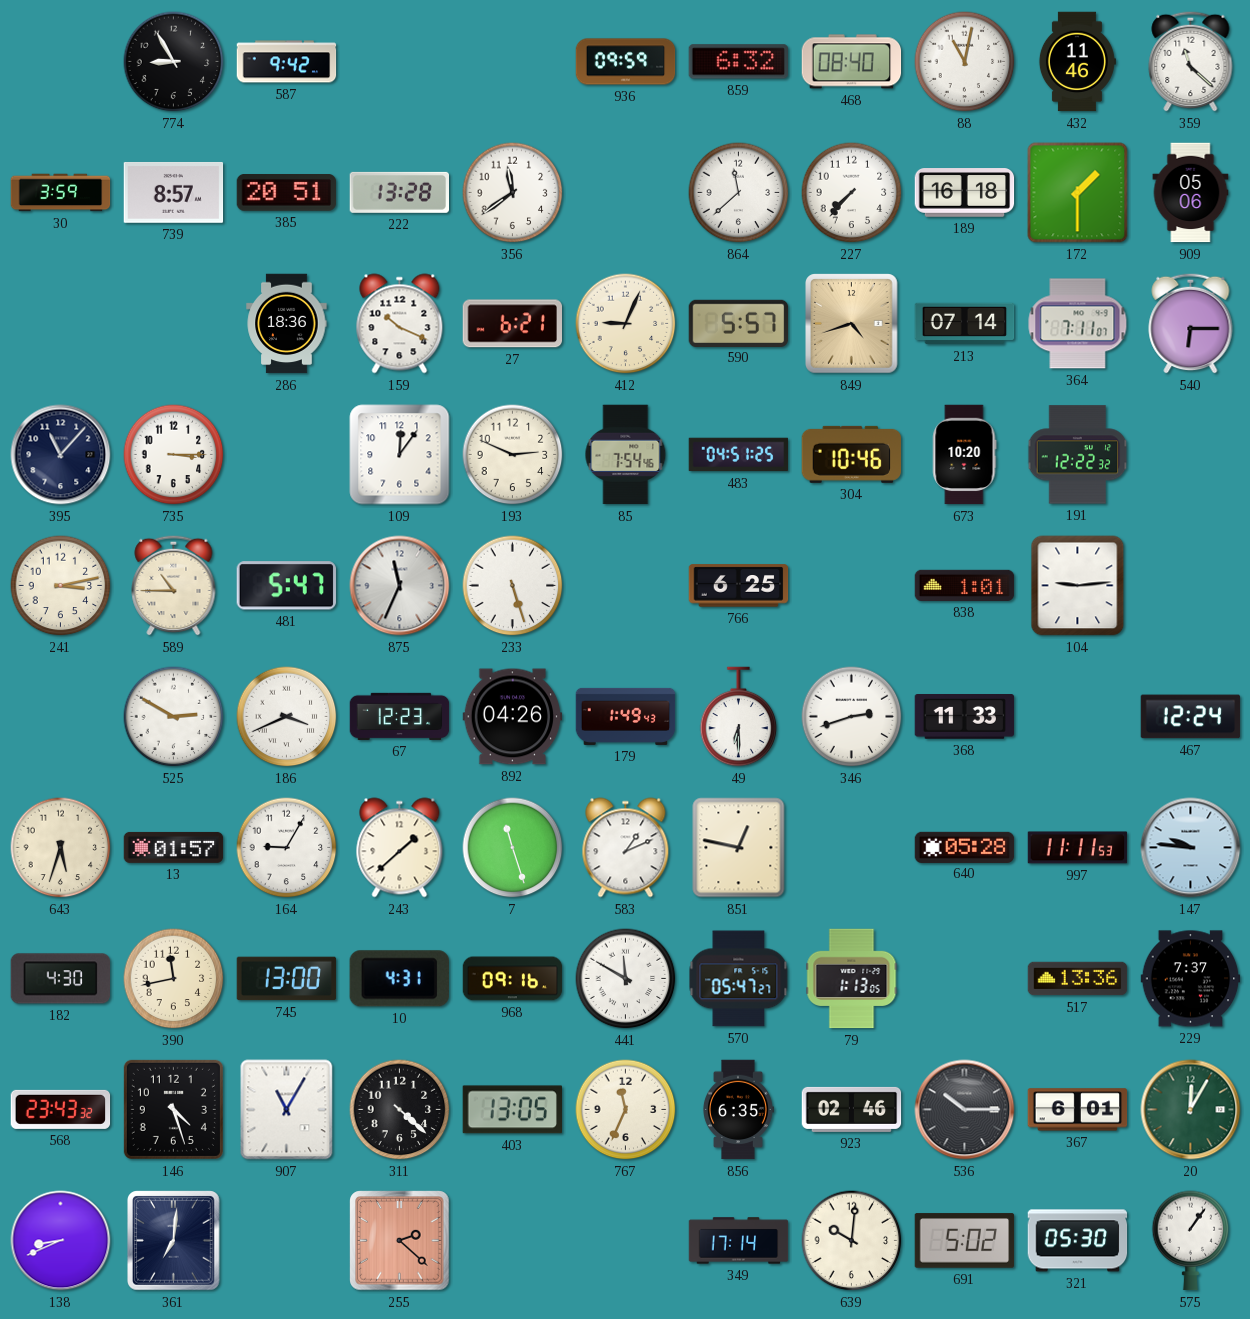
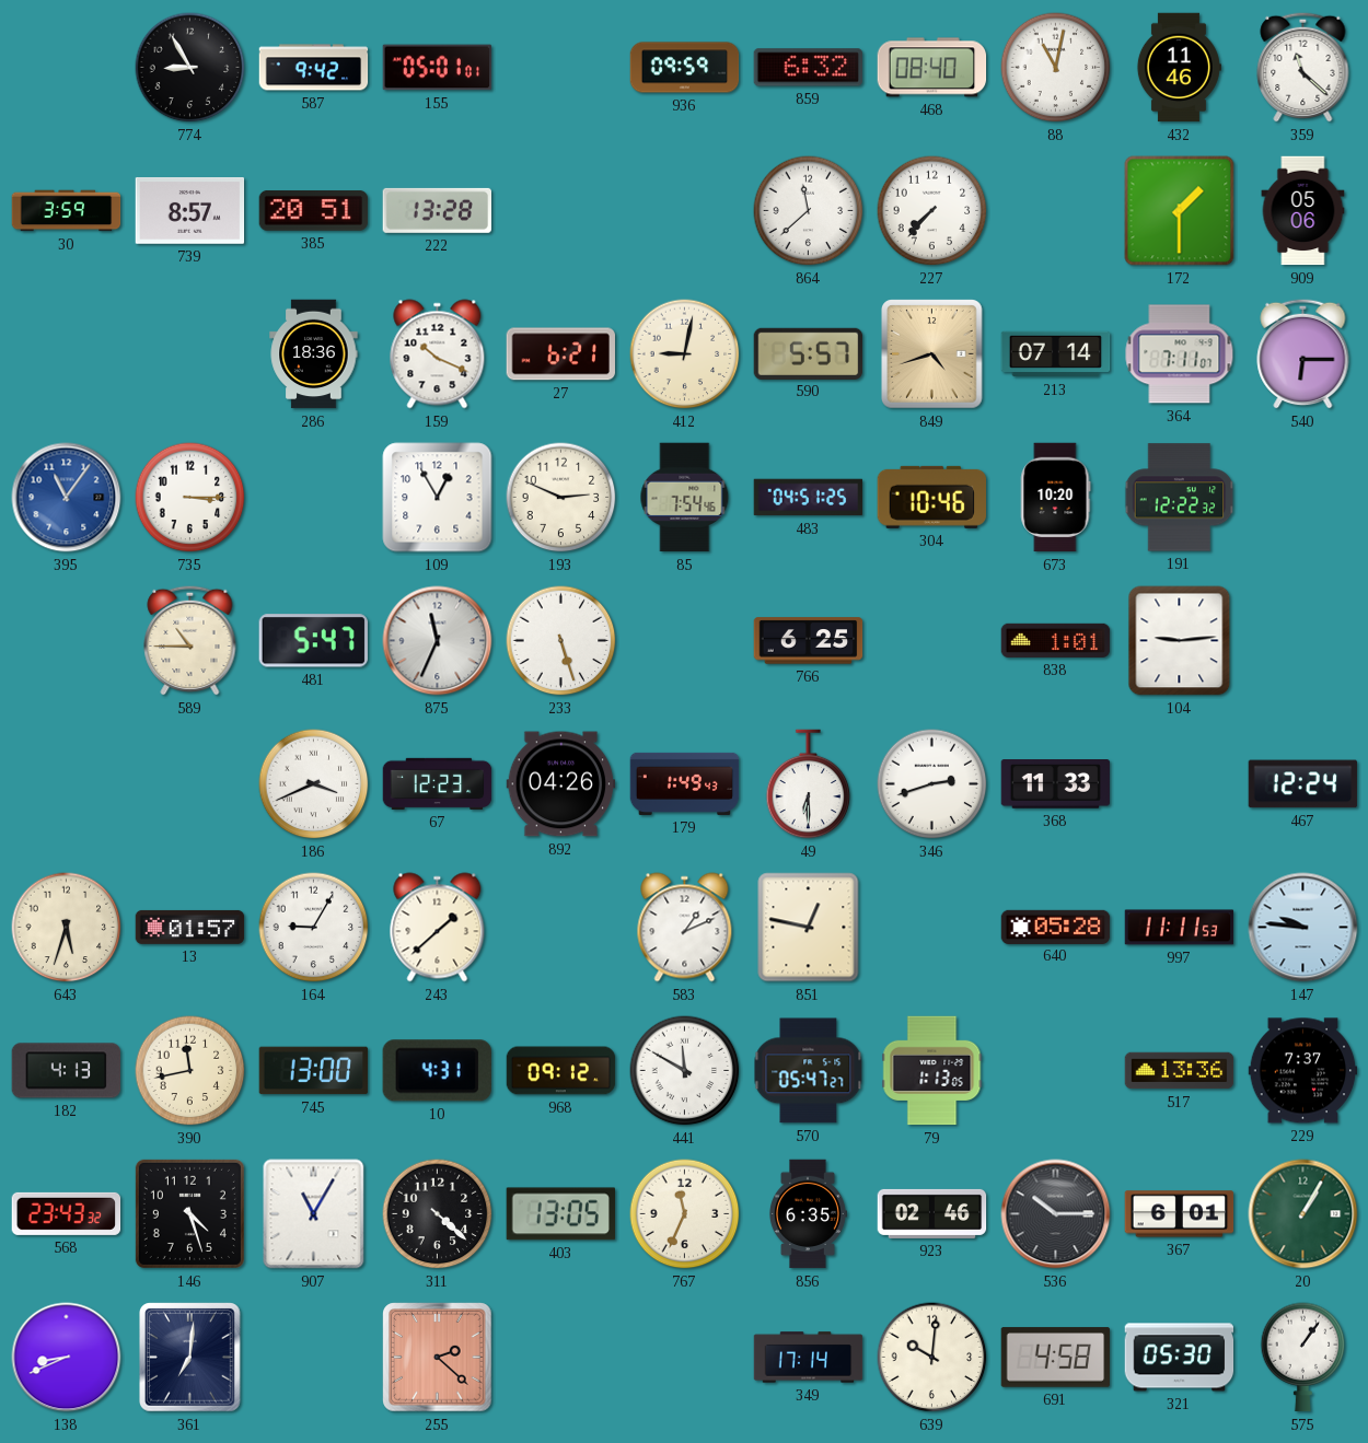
155: none -> 05:01 (438, 68)
356: 11:39 -> none (513, 193)
189: 16:18 -> none (965, 193)
412: 9:04 -> 9:02 (685, 354)
395: 11:07 -> 11:06 (67, 498)
395 dial: navy -> blue (67, 498)
109: 12:06 -> 12:55 (438, 498)
241: 3:13 -> none (61, 586)
525: 2:50 -> none (174, 717)
7: 11:27 -> none (513, 848)
182: 4:30 -> 4:13 (67, 1071)
968: 09:16 -> 09:12 (561, 1071)
20: 12:05 -> 1:05 (1303, 1214)
691: 5:02 -> 4:58 (1056, 1358)
